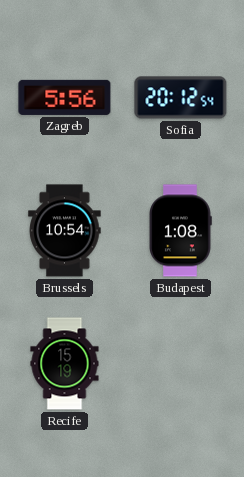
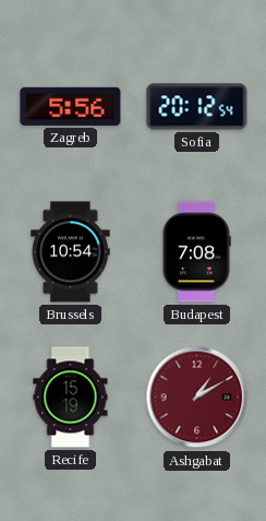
Budapest: 1:08 -> 7:08 (196, 252)
Ashgabat: none -> 1:10 (197, 398)
